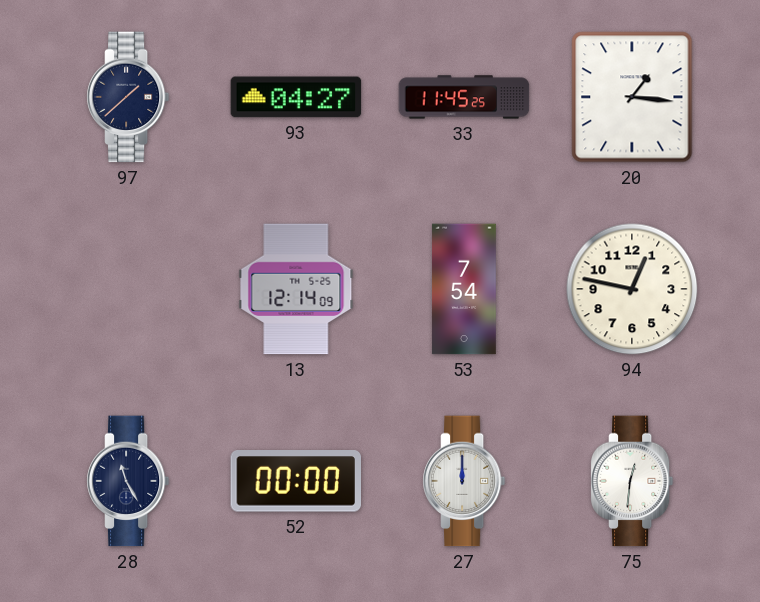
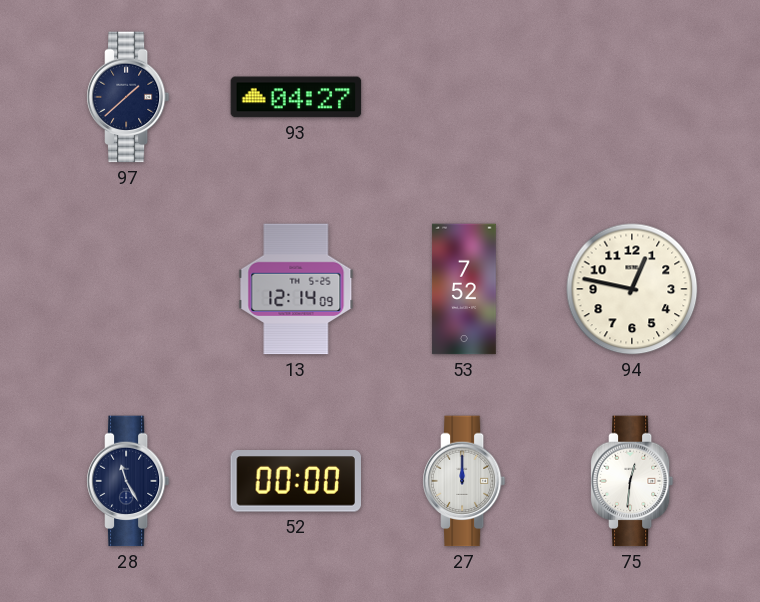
33: 11:45 -> none (464, 97)
20: 1:16 -> none (632, 97)
53: 7:54 -> 7:52 (464, 289)
